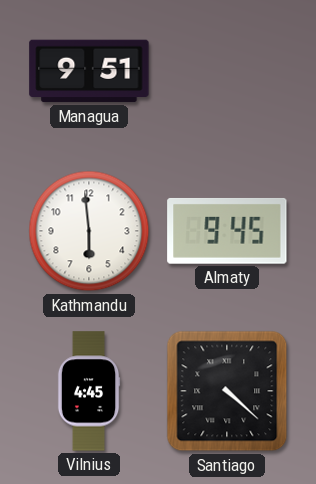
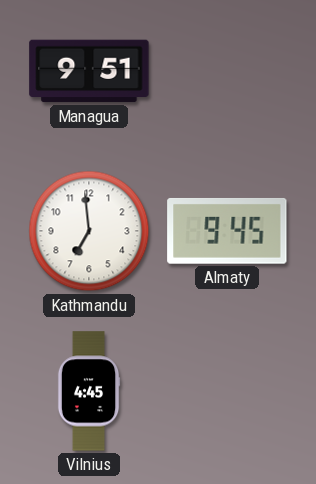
Kathmandu: 5:59 -> 6:59 (89, 231)
Santiago: 4:22 -> none (227, 391)
